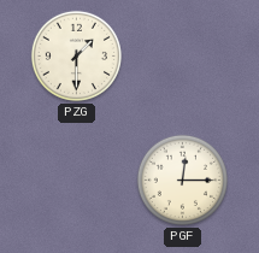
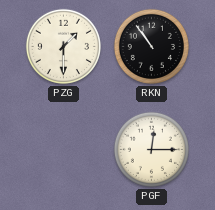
RKN: none -> 10:54 (151, 46)
